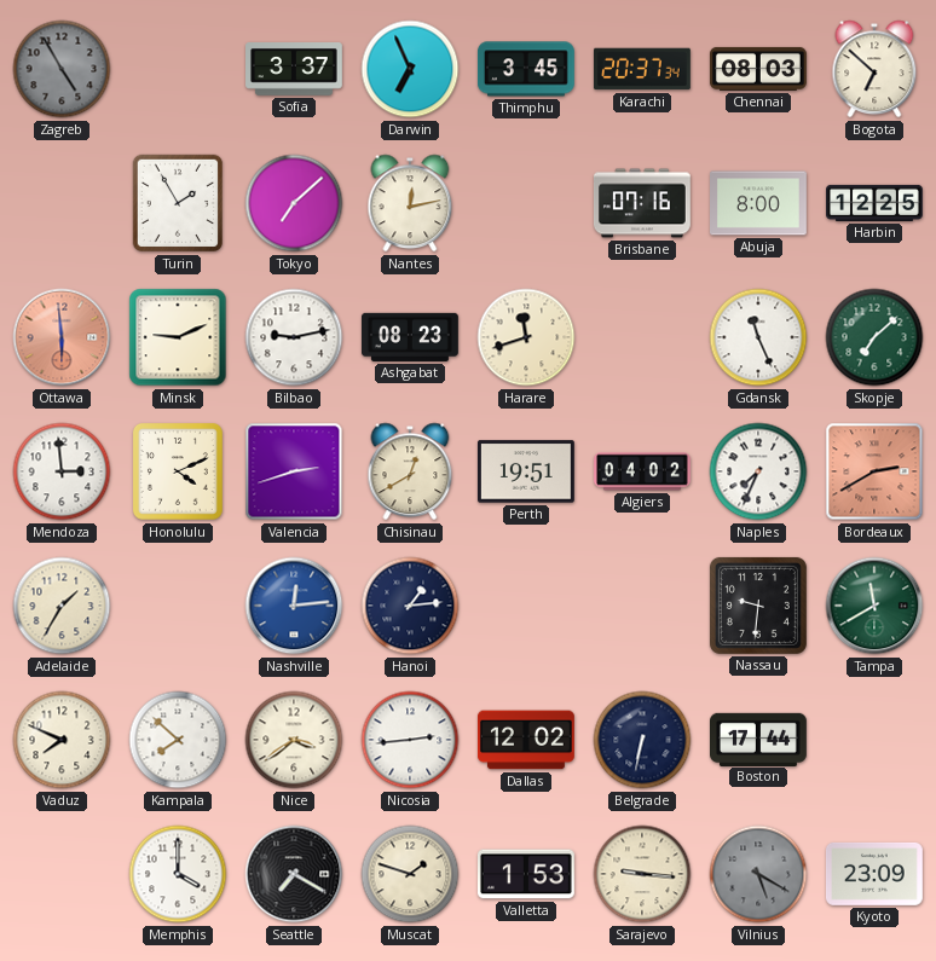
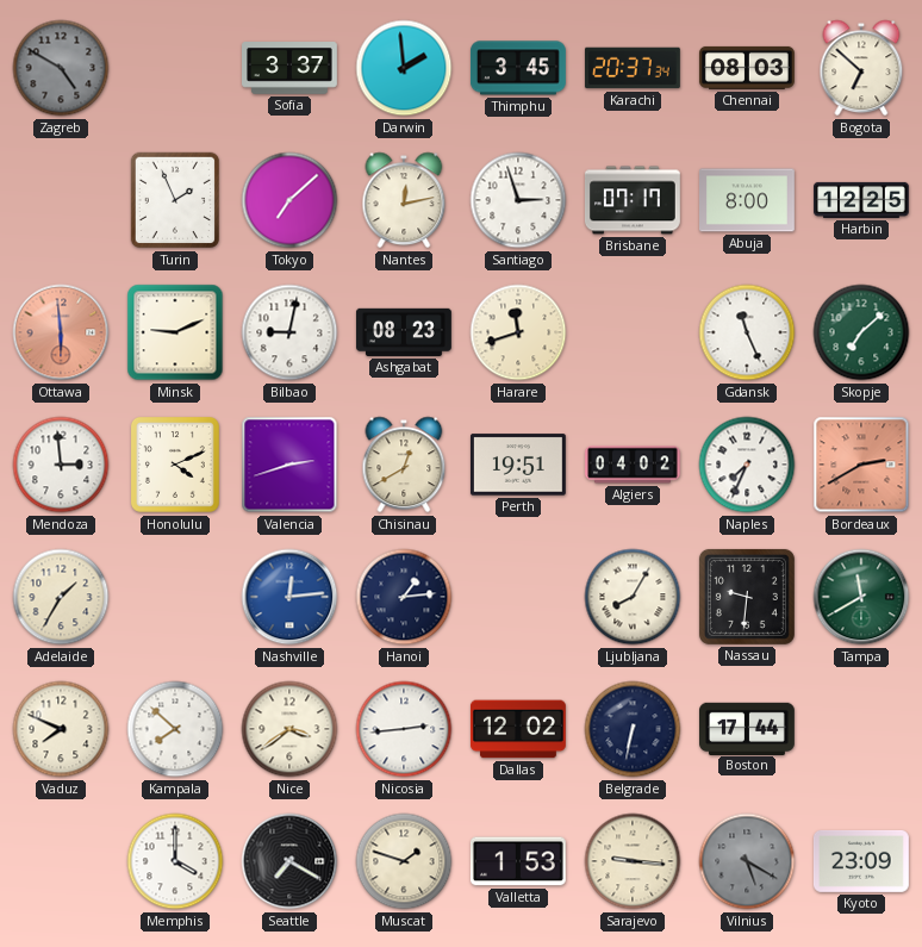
Zagreb: 4:55 -> 4:50 (61, 68)
Darwin: 6:56 -> 1:59 (404, 68)
Turin: 1:55 -> 1:56 (174, 200)
Santiago: none -> 2:57 (518, 200)
Brisbane: 07:16 -> 07:17 (633, 200)
Bilbao: 9:13 -> 9:02 (289, 332)
Ljubljana: none -> 8:05 (633, 597)
